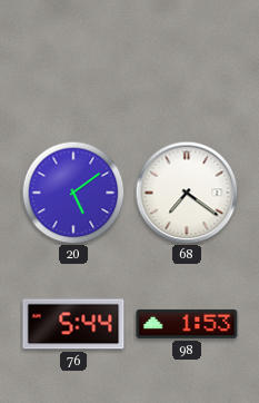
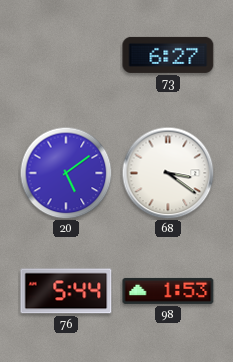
73: none -> 6:27 (168, 55)
68: 7:21 -> 3:21 (168, 173)
